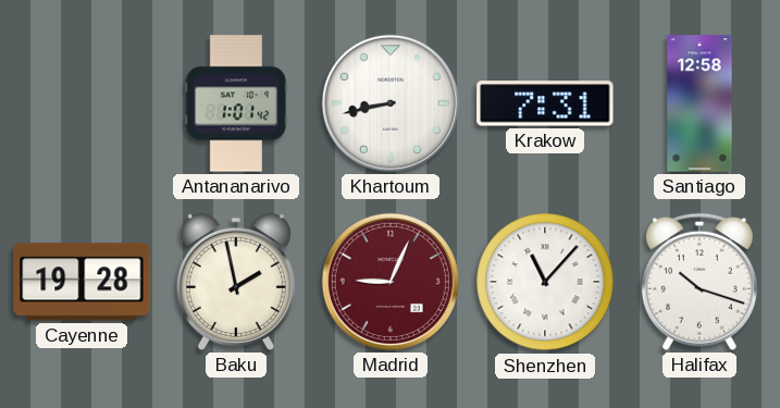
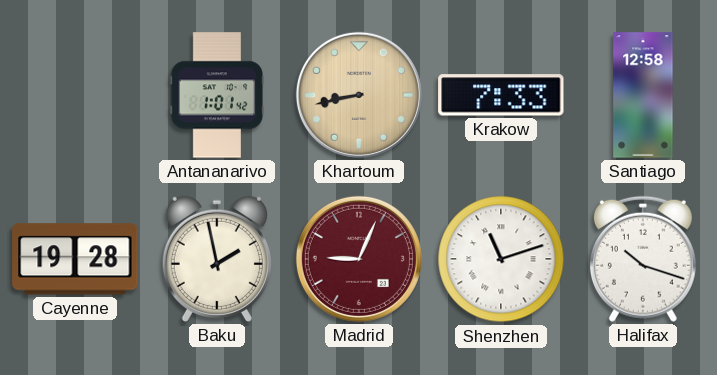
Khartoum dial: white -> champagne (359, 95)
Krakow: 7:31 -> 7:33 (501, 95)
Shenzhen: 11:07 -> 11:12 (501, 259)
